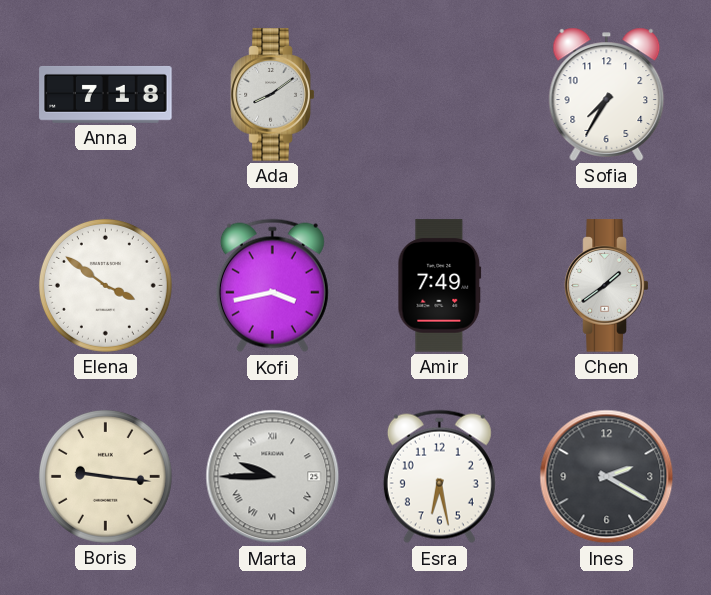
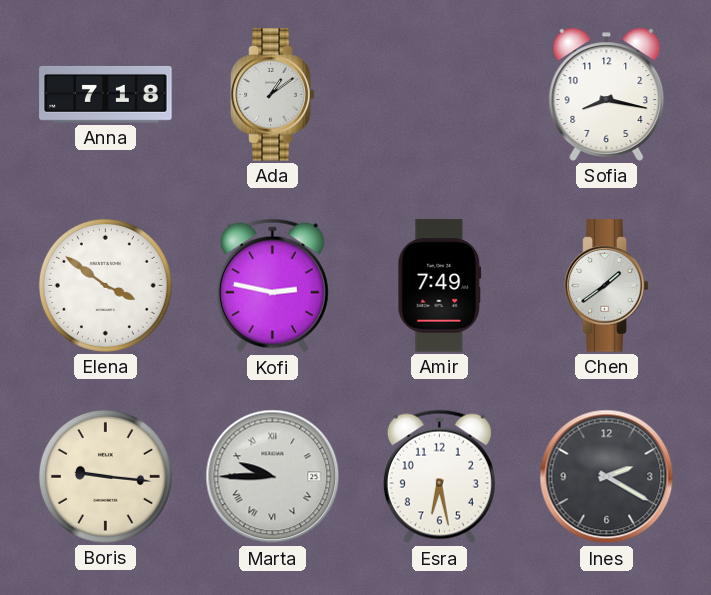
Ada: 8:09 -> 1:09 (273, 95)
Sofia: 7:35 -> 8:17 (607, 94)
Kofi: 3:43 -> 2:47 (272, 286)
